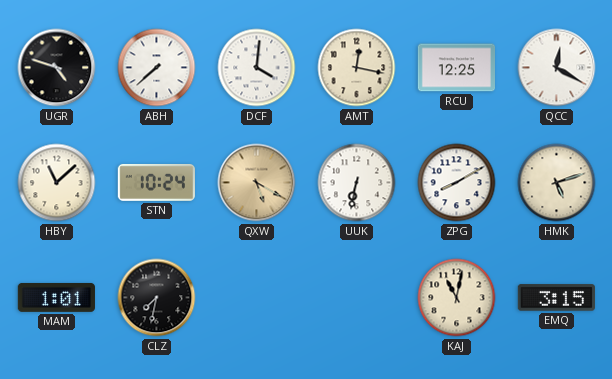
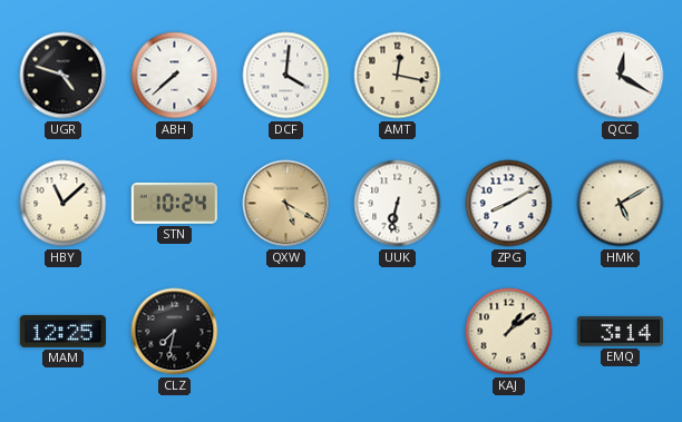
RCU: 12:25 -> none (456, 68)
HMK: 5:12 -> 5:10 (621, 204)
MAM: 1:01 -> 12:25 (62, 331)
KAJ: 11:02 -> 1:09 (509, 332)
EMQ: 3:15 -> 3:14 (620, 332)
